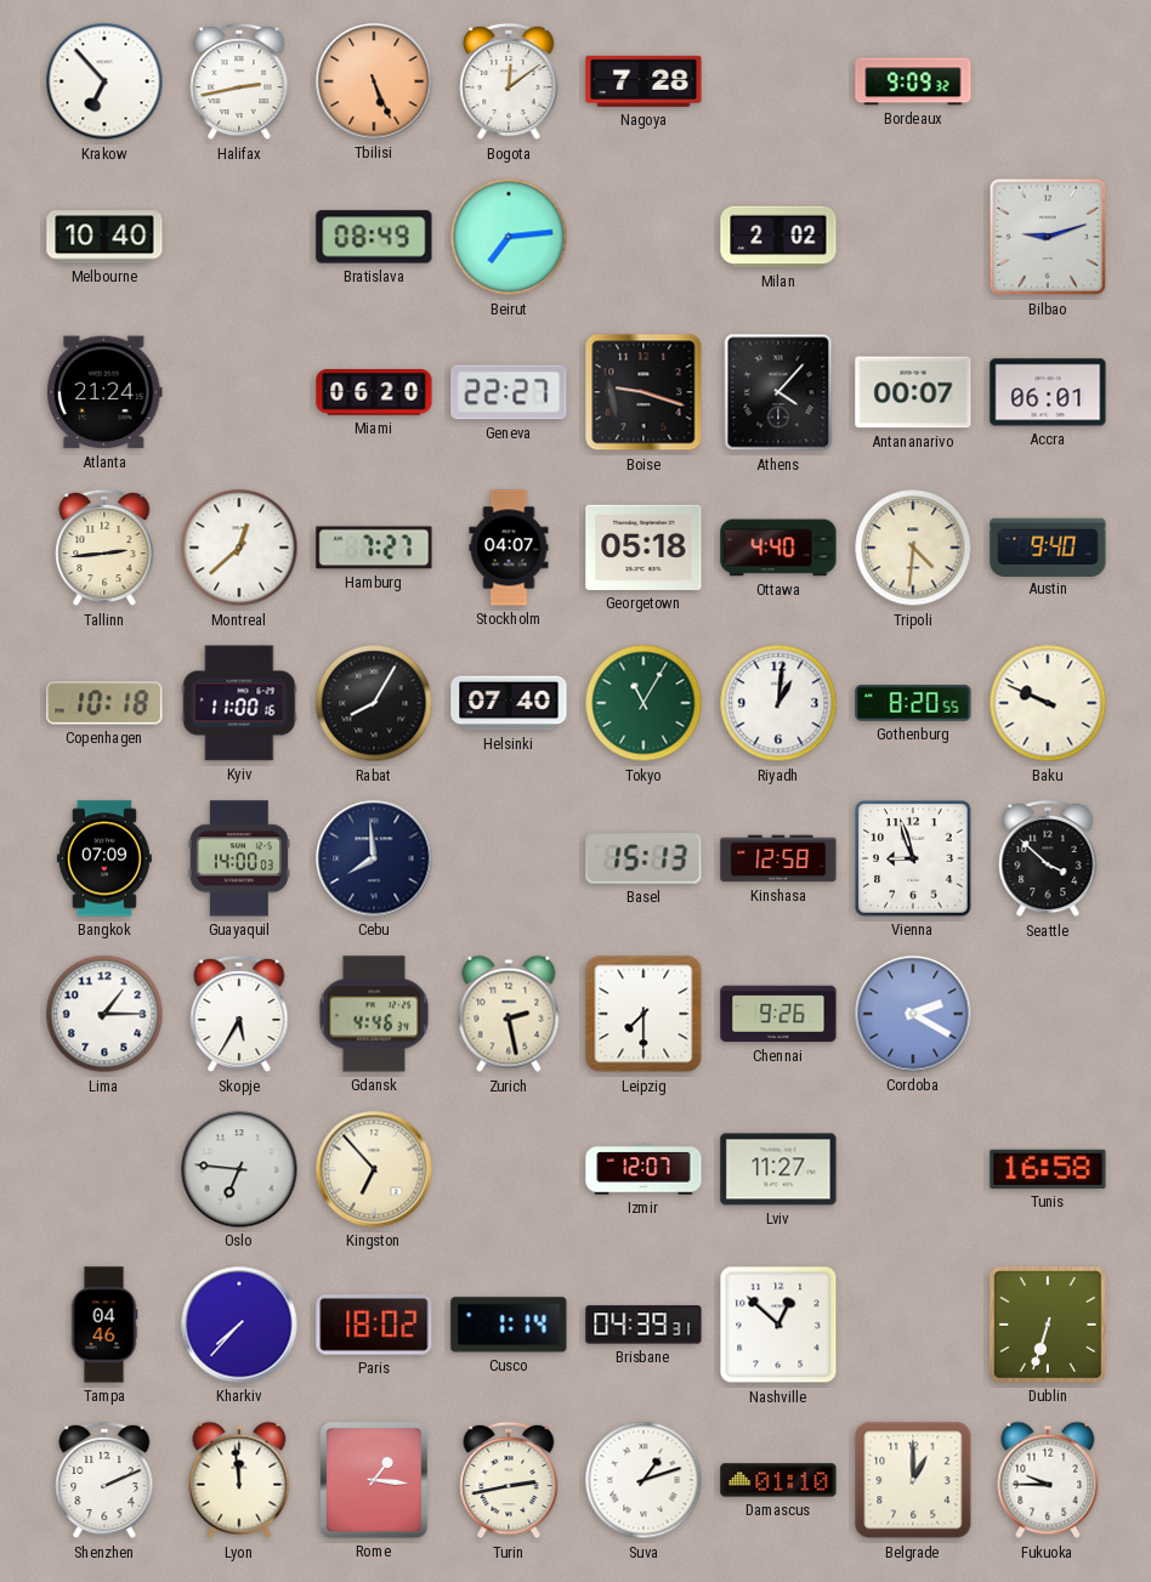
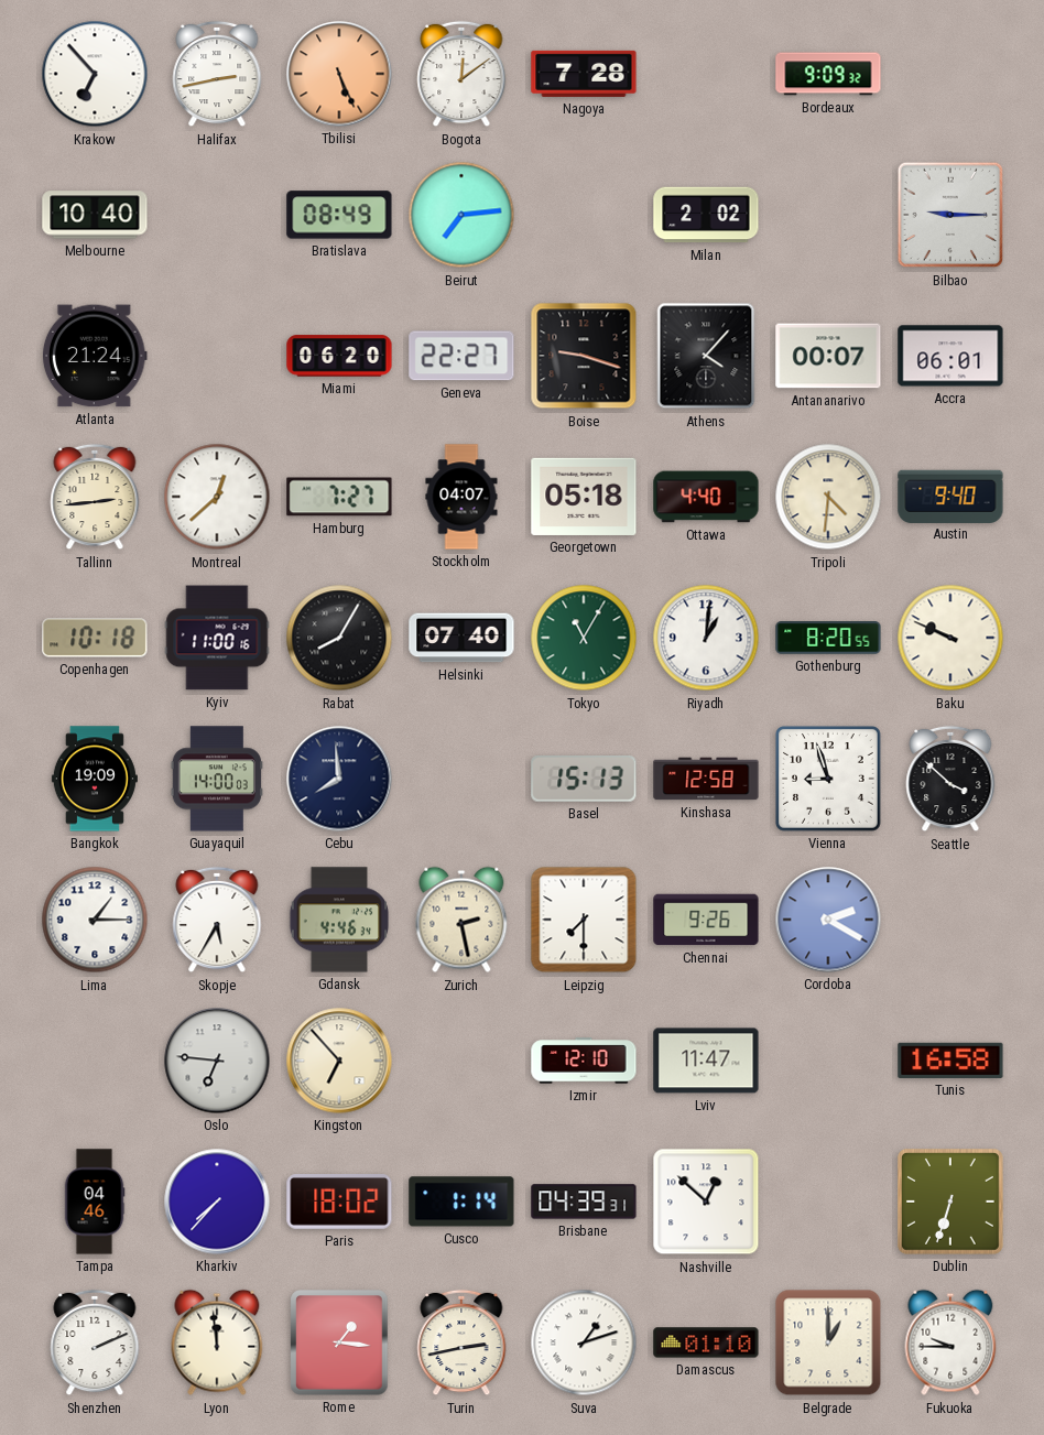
Bilbao: 9:12 -> 9:15 (950, 215)
Bangkok: 07:09 -> 19:09 (95, 779)
Izmir: 12:07 -> 12:10 (584, 1061)
Lviv: 11:27 -> 11:47 (706, 1061)
